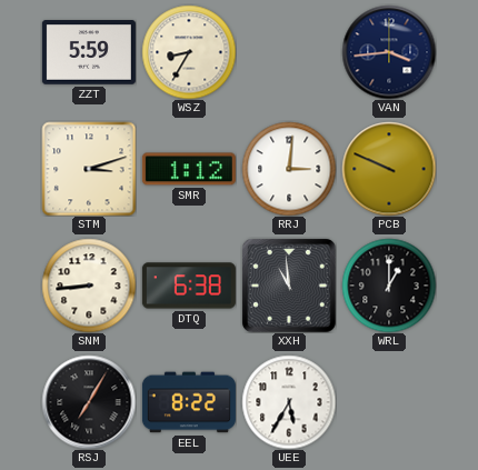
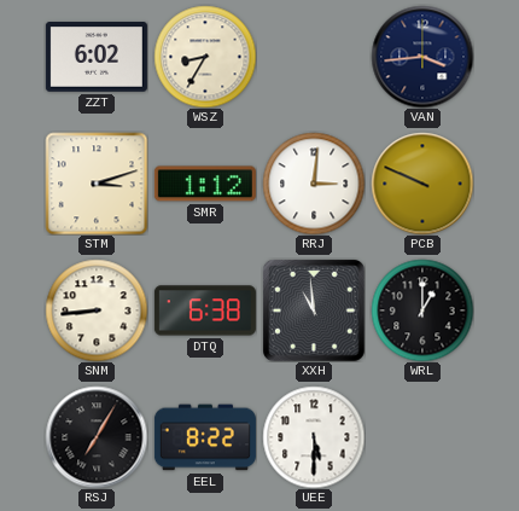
ZZT: 5:59 -> 6:02 (97, 58)
UEE: 5:35 -> 5:30 (314, 437)
